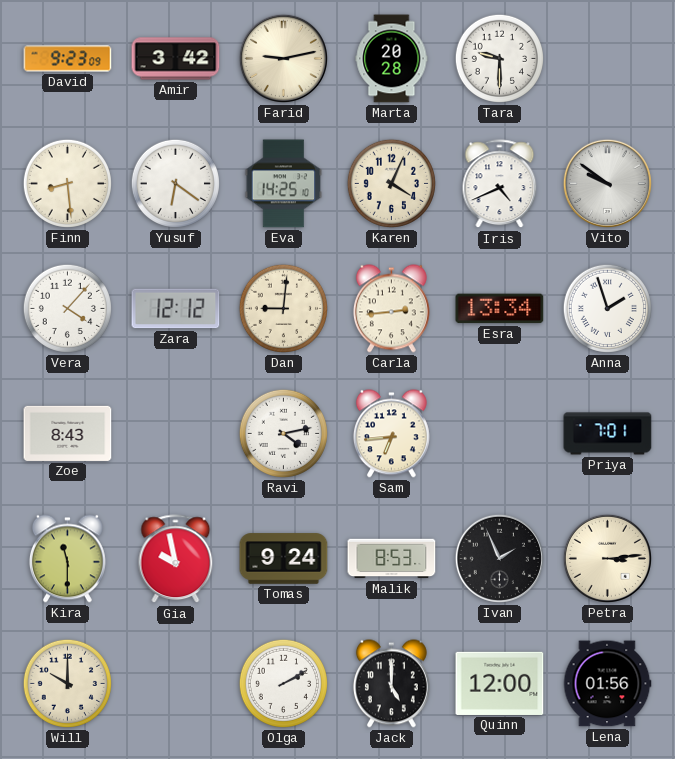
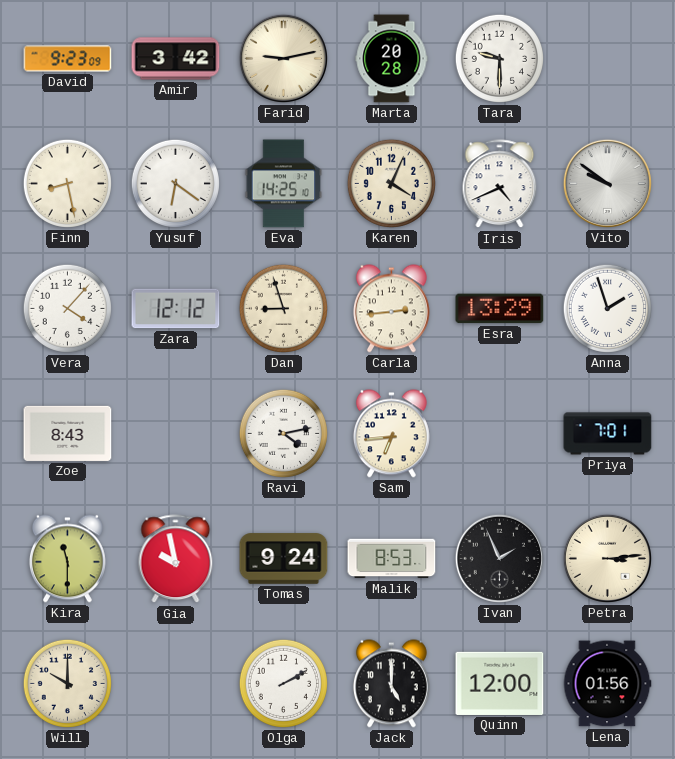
Finn: 8:29 -> 8:28 (67, 183)
Dan: 9:01 -> 8:57 (283, 308)
Esra: 13:34 -> 13:29 (500, 309)
